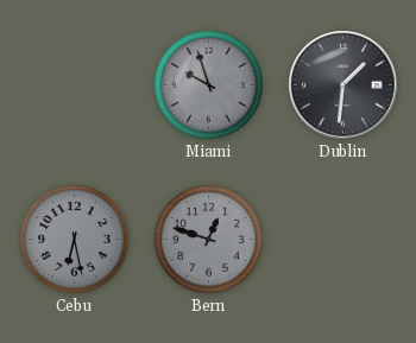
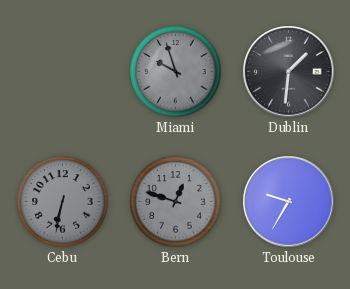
Cebu: 6:28 -> 6:32 (63, 202)
Toulouse: none -> 9:35 (289, 202)
